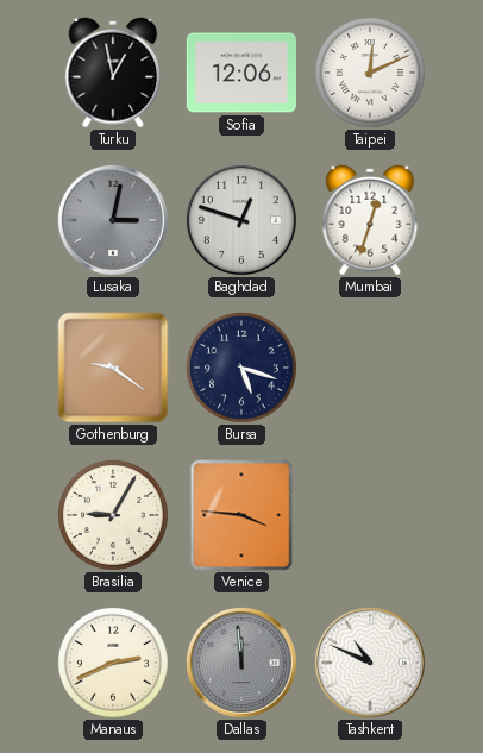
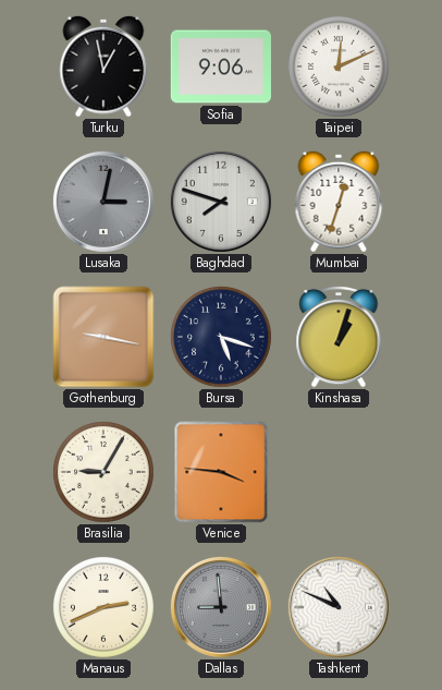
Sofia: 12:06 -> 9:06 (221, 66)
Baghdad: 12:48 -> 7:48 (221, 202)
Gothenburg: 9:21 -> 9:17 (103, 337)
Kinshasa: none -> 1:03 (339, 337)
Dallas: 11:59 -> 8:59 (221, 607)
